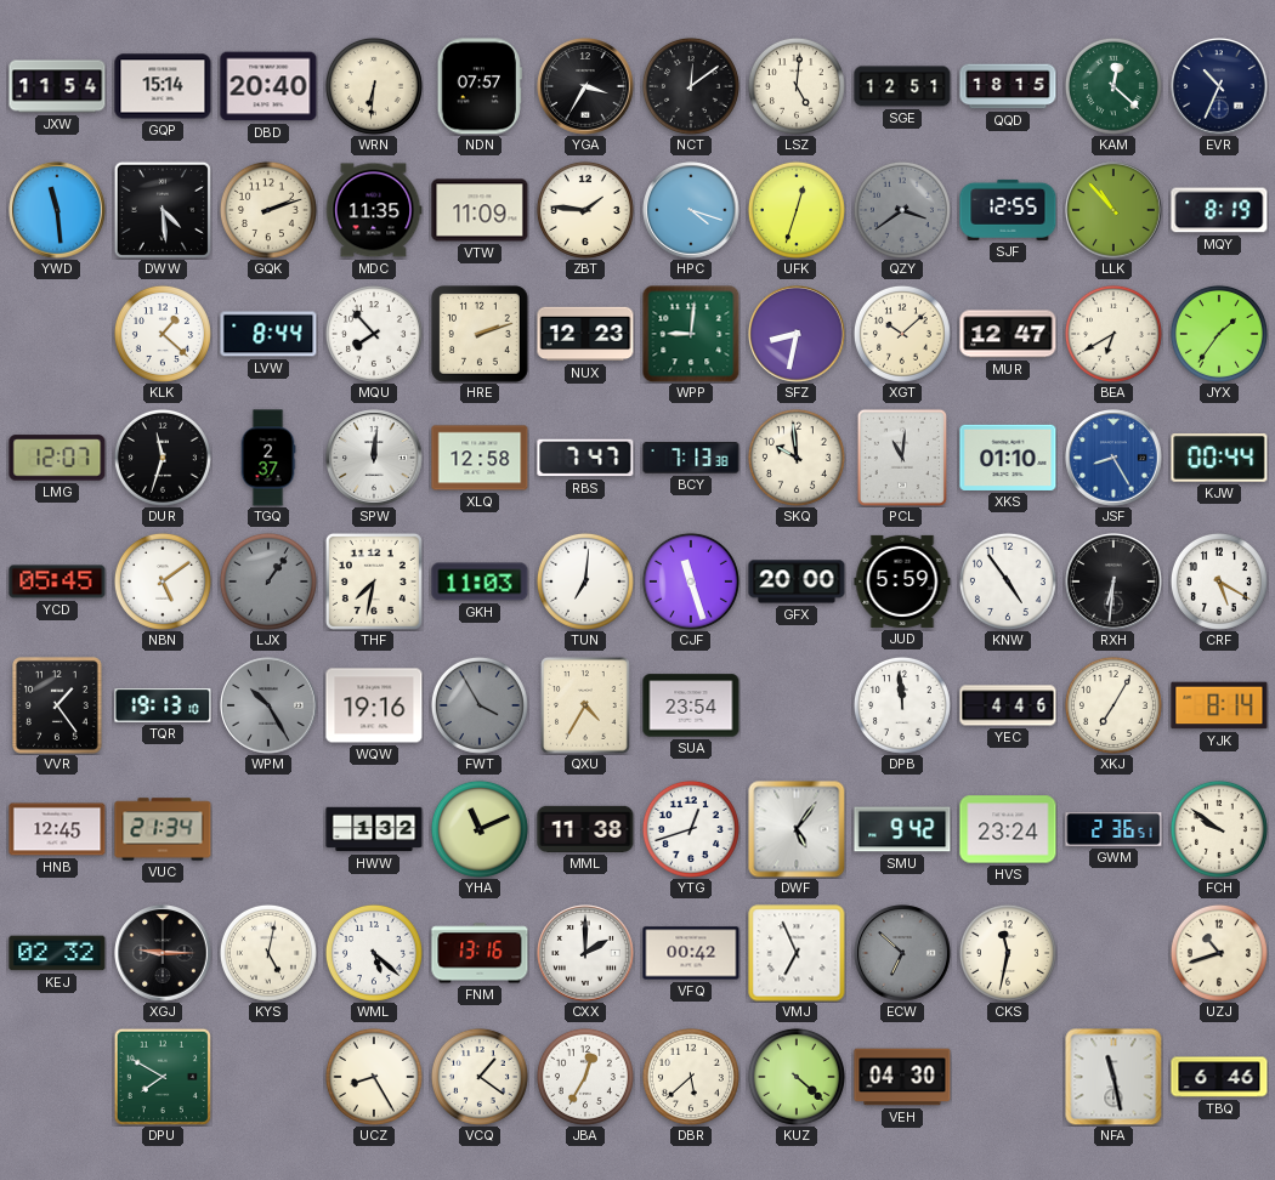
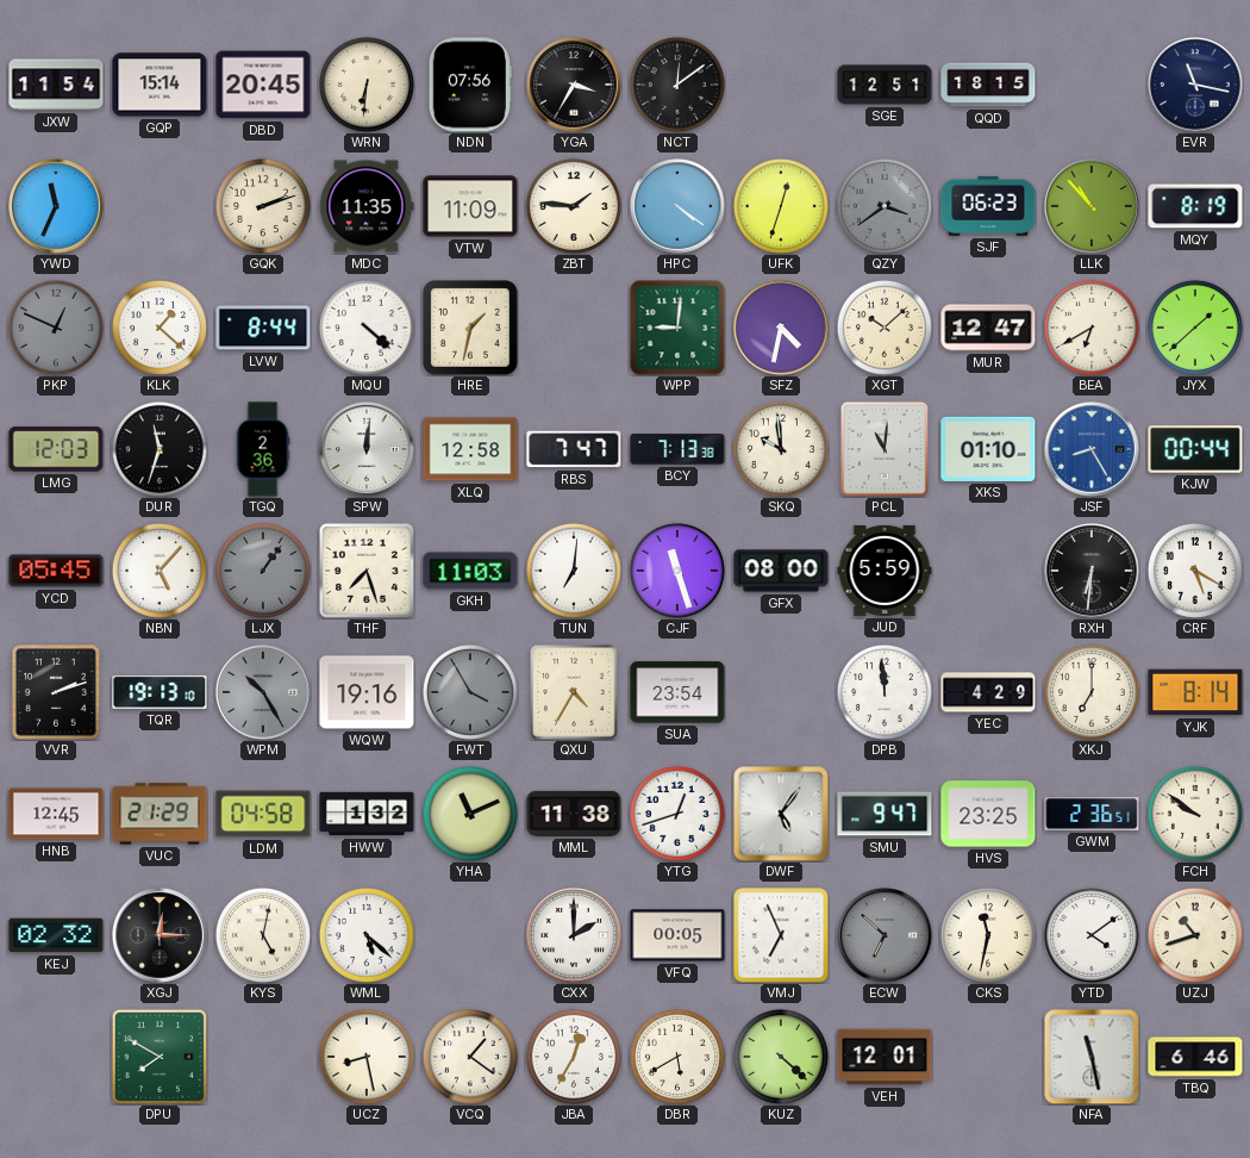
DBD: 20:40 -> 20:45 (263, 85)
NDN: 07:57 -> 07:56 (470, 85)
LSZ: 5:01 -> none (797, 86)
KAM: 12:22 -> none (1113, 86)
EVR: 10:34 -> 11:17 (1195, 85)
YWD: 11:29 -> 11:34 (56, 206)
DWW: 4:29 -> none (163, 210)
HPC: 4:18 -> 4:21 (677, 206)
SJF: 12:55 -> 06:23 (988, 206)
PKP: none -> 12:49 (56, 328)
MQU: 7:53 -> 4:22 (367, 328)
HRE: 2:12 -> 1:32 (471, 329)
NUX: 12:23 -> none (585, 334)
SFZ: 8:32 -> 4:32 (781, 328)
JYX: 1:36 -> 1:38 (1195, 328)
LMG: 12:07 -> 12:03 (56, 449)
TGQ: 2:37 -> 2:36 (263, 449)
NBN: 5:09 -> 5:07 (160, 571)
THF: 7:32 -> 7:27 (367, 571)
GFX: 20:00 -> 08:00 (781, 571)
KNW: 4:54 -> none (1008, 582)
VVR: 1:24 -> 2:12 (57, 693)
YEC: 4:46 -> 4:29 (988, 692)
XKJ: 7:05 -> 7:00 (1092, 692)
VUC: 21:34 -> 21:29 (160, 814)
LDM: none -> 04:58 (263, 814)
SMU: 9:42 -> 9:47 (885, 814)
HVS: 23:24 -> 23:25 (988, 814)
XGJ: 9:15 -> 12:15 (160, 935)
FNM: 13:16 -> none (480, 953)
VFQ: 00:42 -> 00:05 (677, 935)
YTD: none -> 4:09 (1092, 935)
UCZ: 8:25 -> 8:28 (367, 1057)
DBR: 5:38 -> 5:40 (677, 1057)
VEH: 04:30 -> 12:01 (885, 1057)
